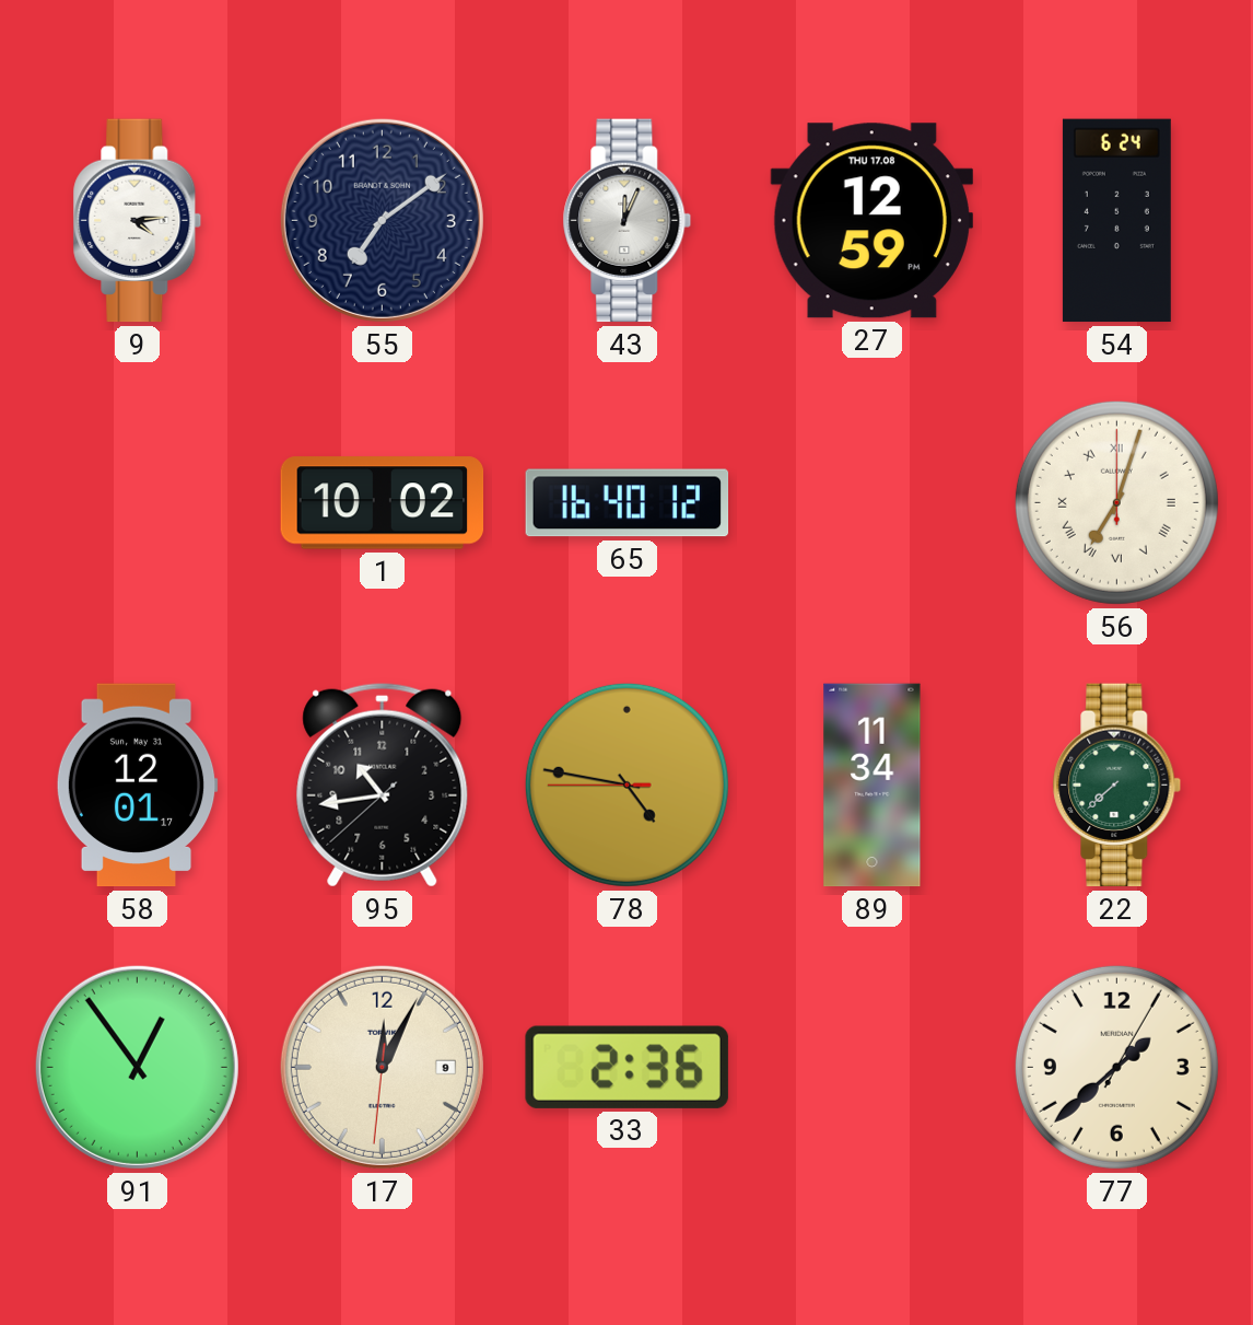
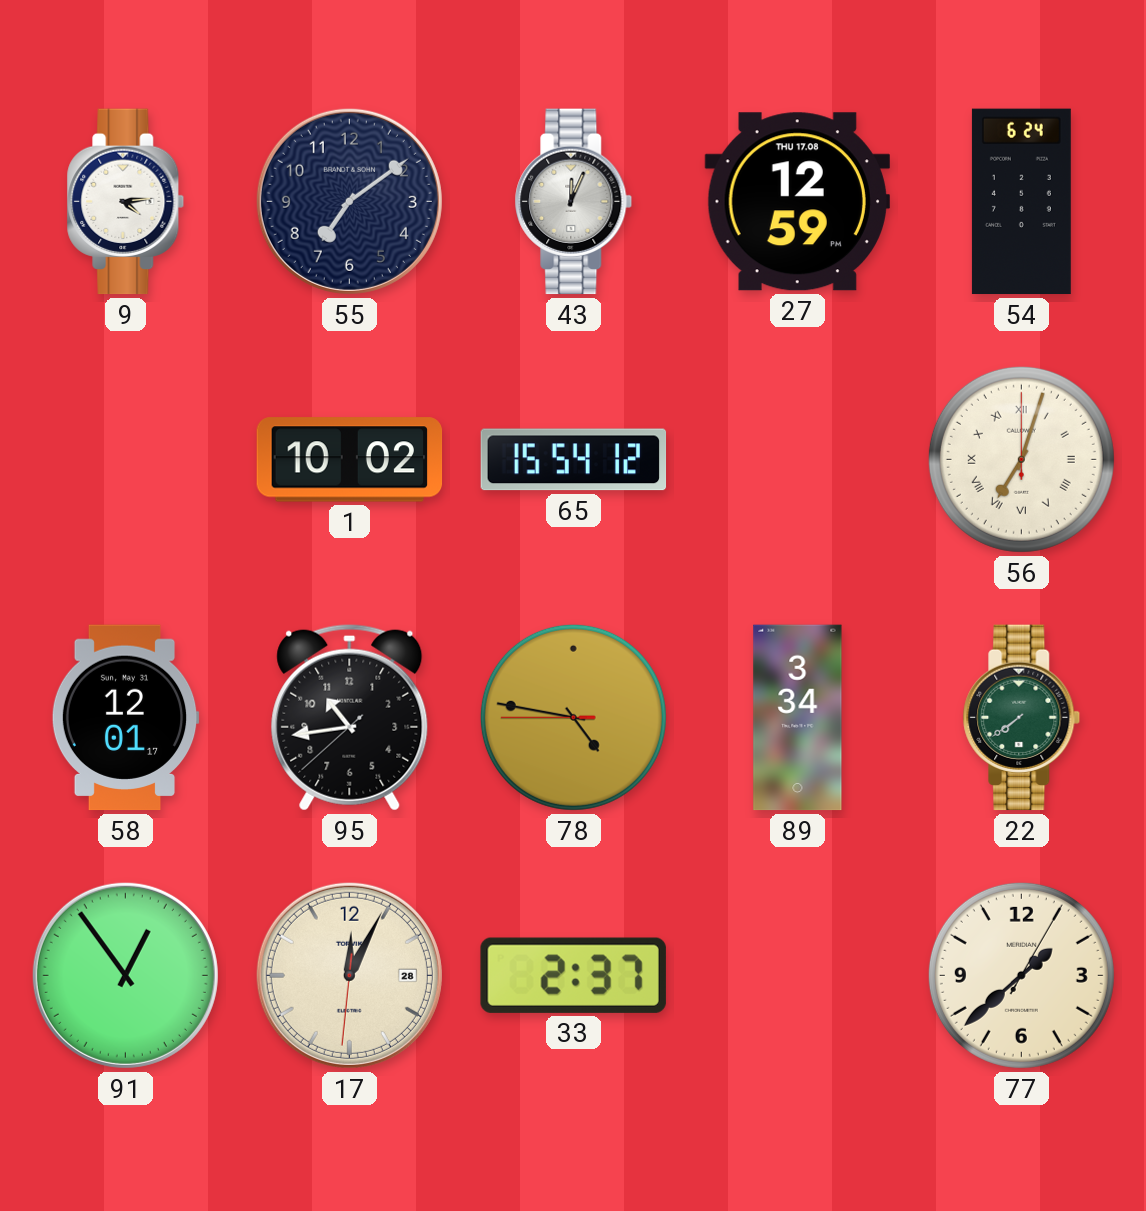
65: 16:40 -> 15:54 (574, 460)
89: 11:34 -> 3:34 (798, 718)
22: 7:38 -> 7:39 (1022, 718)
17 date: 9 -> 28 (349, 975)
33: 2:36 -> 2:37 (573, 975)
